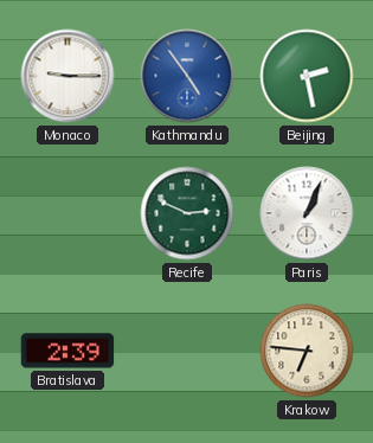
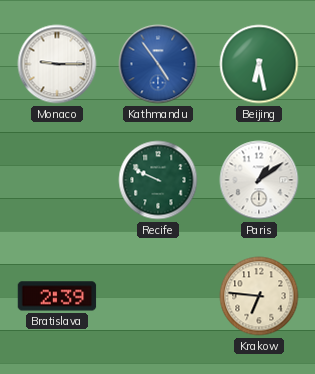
Beijing: 2:28 -> 6:28 (259, 64)
Recife: 2:49 -> 9:49 (158, 180)
Paris: 1:04 -> 1:09 (259, 180)
